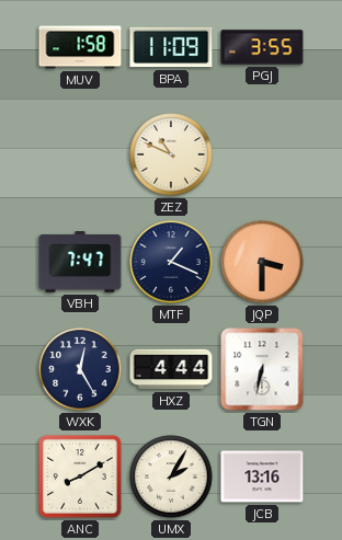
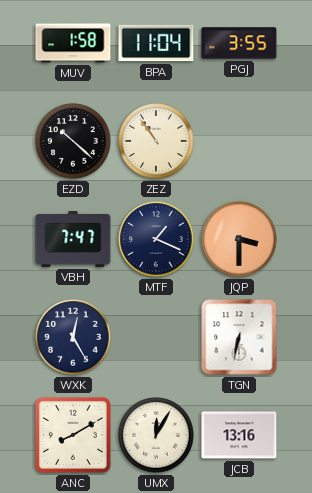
BPA: 11:09 -> 11:04 (156, 43)
EZD: none -> 10:22 (73, 141)
ZEZ: 10:49 -> 10:54 (156, 141)
HXZ: 4:44 -> none (171, 369)
UMX: 2:05 -> 12:05 (156, 435)
